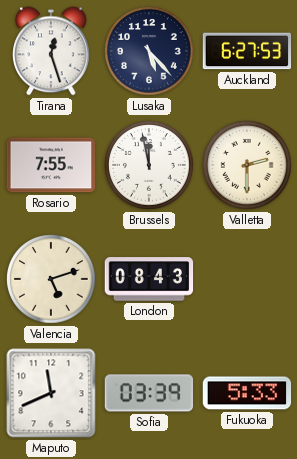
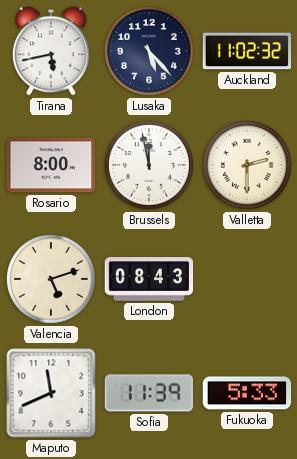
Tirana: 12:27 -> 5:43 (51, 51)
Auckland: 6:27 -> 11:02 (247, 51)
Rosario: 7:55 -> 8:00 (51, 165)
Sofia: 03:39 -> 11:39 (149, 393)
